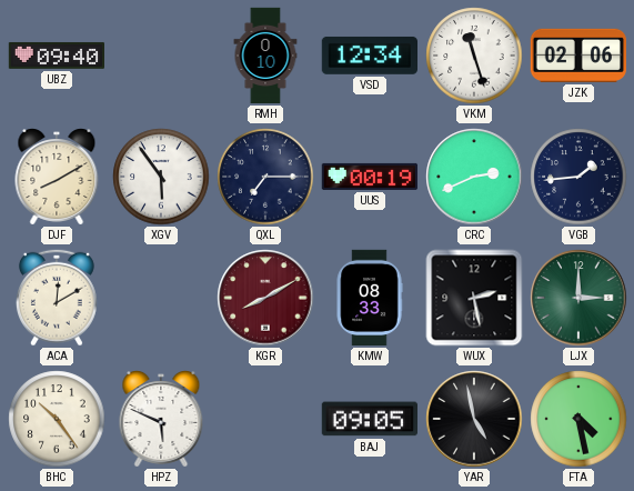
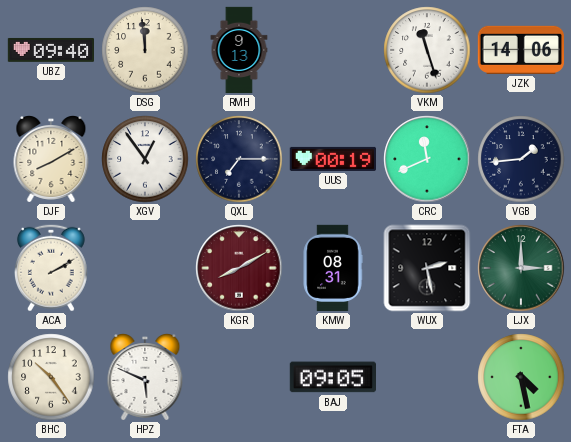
DSG: none -> 11:59 (145, 50)
RMH: 0:10 -> 9:13 (239, 50)
VSD: 12:34 -> none (369, 56)
JZK: 02:06 -> 14:06 (520, 50)
XGV: 5:54 -> 12:54 (145, 159)
CRC: 2:41 -> 11:41 (427, 159)
ACA: 12:10 -> 2:10 (51, 268)
KMW: 08:33 -> 08:31 (333, 268)
YAR: 4:58 -> none (474, 419)
